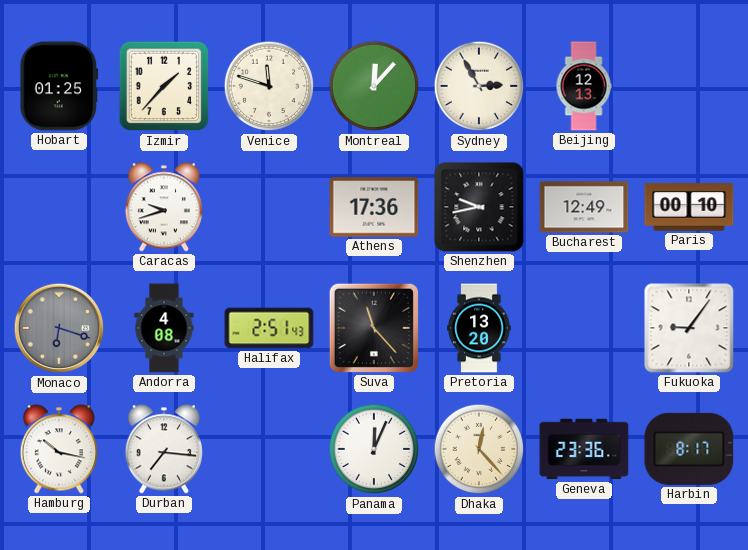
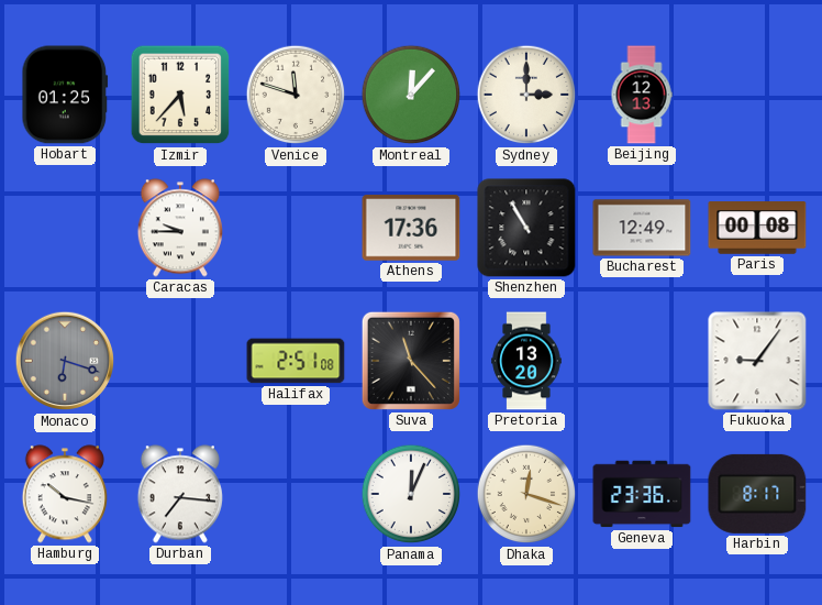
Izmir: 1:37 -> 5:37 (180, 95)
Sydney: 2:55 -> 3:00 (526, 95)
Caracas: 9:42 -> 9:45 (180, 228)
Shenzhen: 9:43 -> 10:55 (526, 228)
Paris: 00:10 -> 00:08 (757, 228)
Andorra: 4:08 -> none (164, 328)
Halifax: 2:51:43 -> 2:51:08 (296, 361)
Dhaka: 12:23 -> 12:18 (526, 494)
